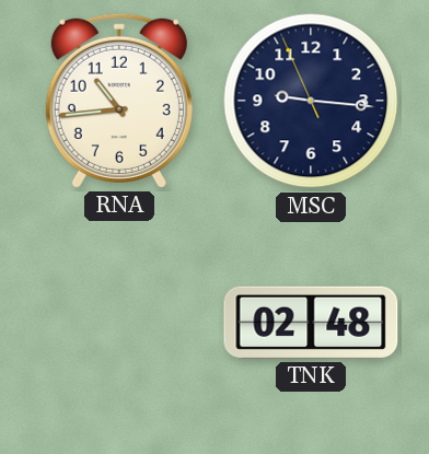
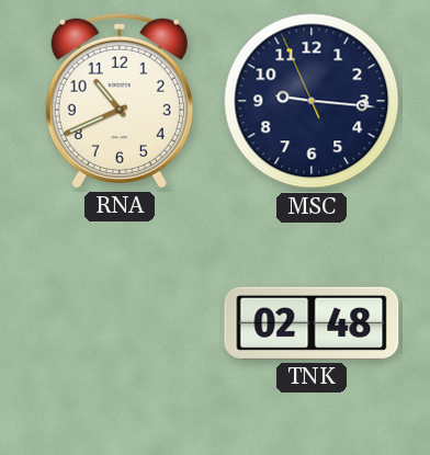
RNA: 10:44 -> 10:41 (120, 101)
